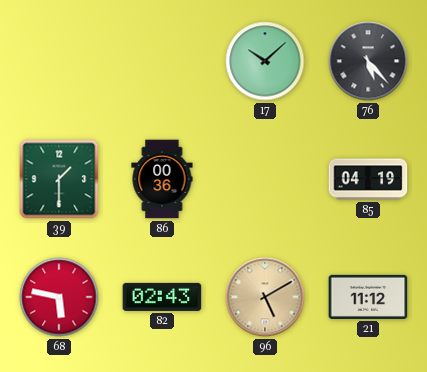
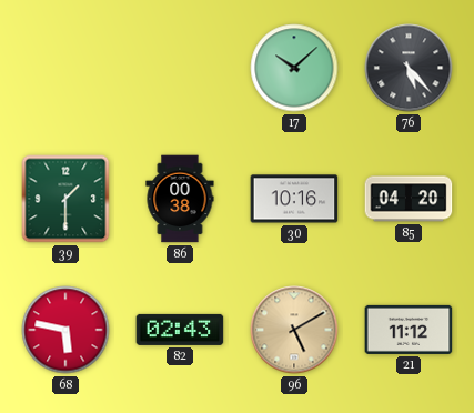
86: 00:36 -> 00:38 (180, 199)
30: none -> 10:16 (294, 199)
85: 04:19 -> 04:20 (409, 199)
